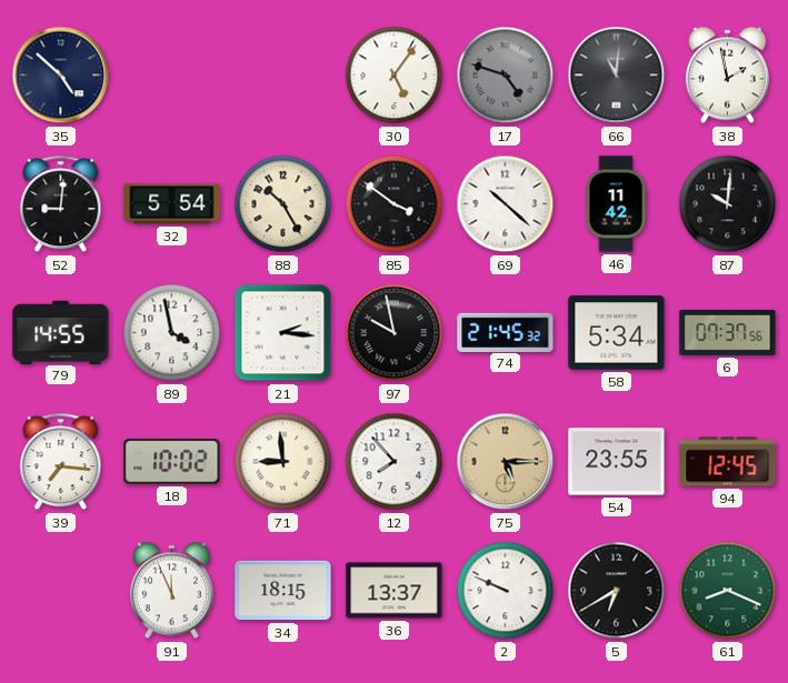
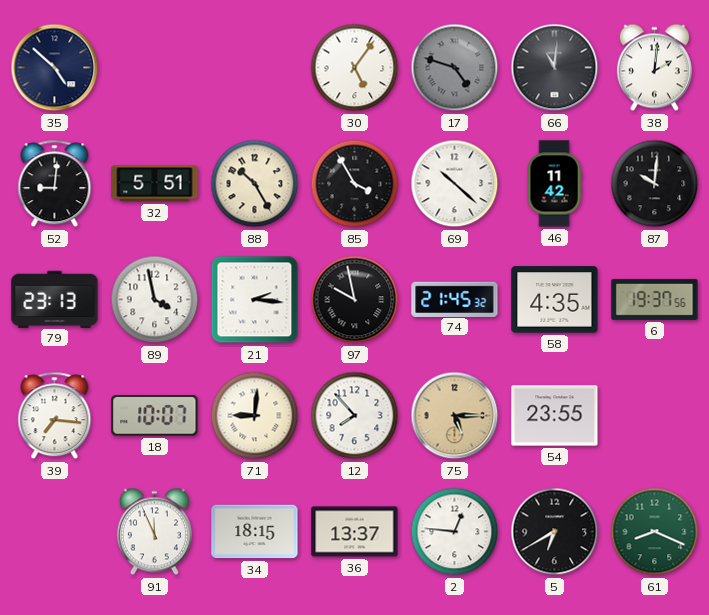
38: 1:58 -> 2:01 (654, 68)
32: 5:54 -> 5:51 (155, 184)
85: 3:51 -> 3:55 (355, 184)
79: 14:55 -> 23:13 (55, 299)
58: 5:34 -> 4:35 (555, 300)
6: 07:37 -> 19:37 (655, 299)
18: 10:02 -> 10:07 (155, 416)
71: 8:59 -> 9:01 (255, 416)
94: 12:45 -> none (728, 462)
2: 9:49 -> 12:46 (455, 532)
